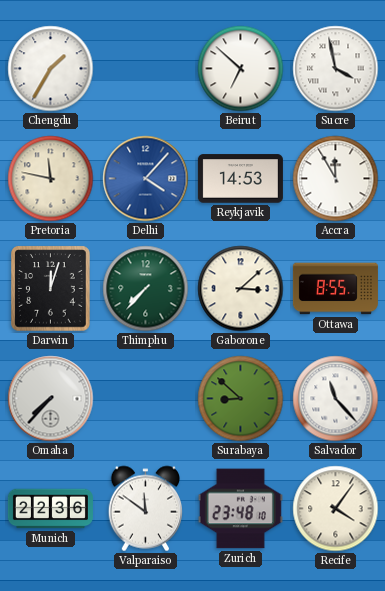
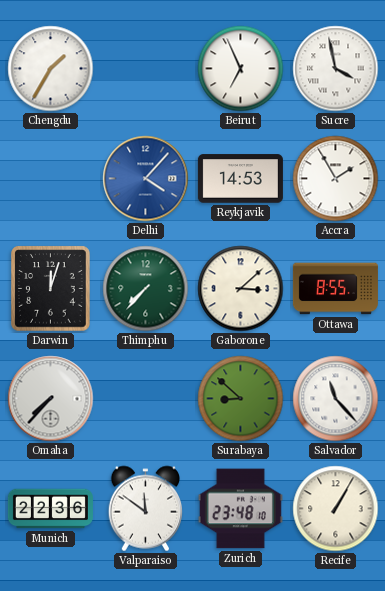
Beirut: 6:52 -> 6:56 (241, 69)
Pretoria: 11:47 -> none (51, 179)
Accra: 11:55 -> 1:55 (336, 179)
Recife: 4:06 -> 1:05 (336, 509)
